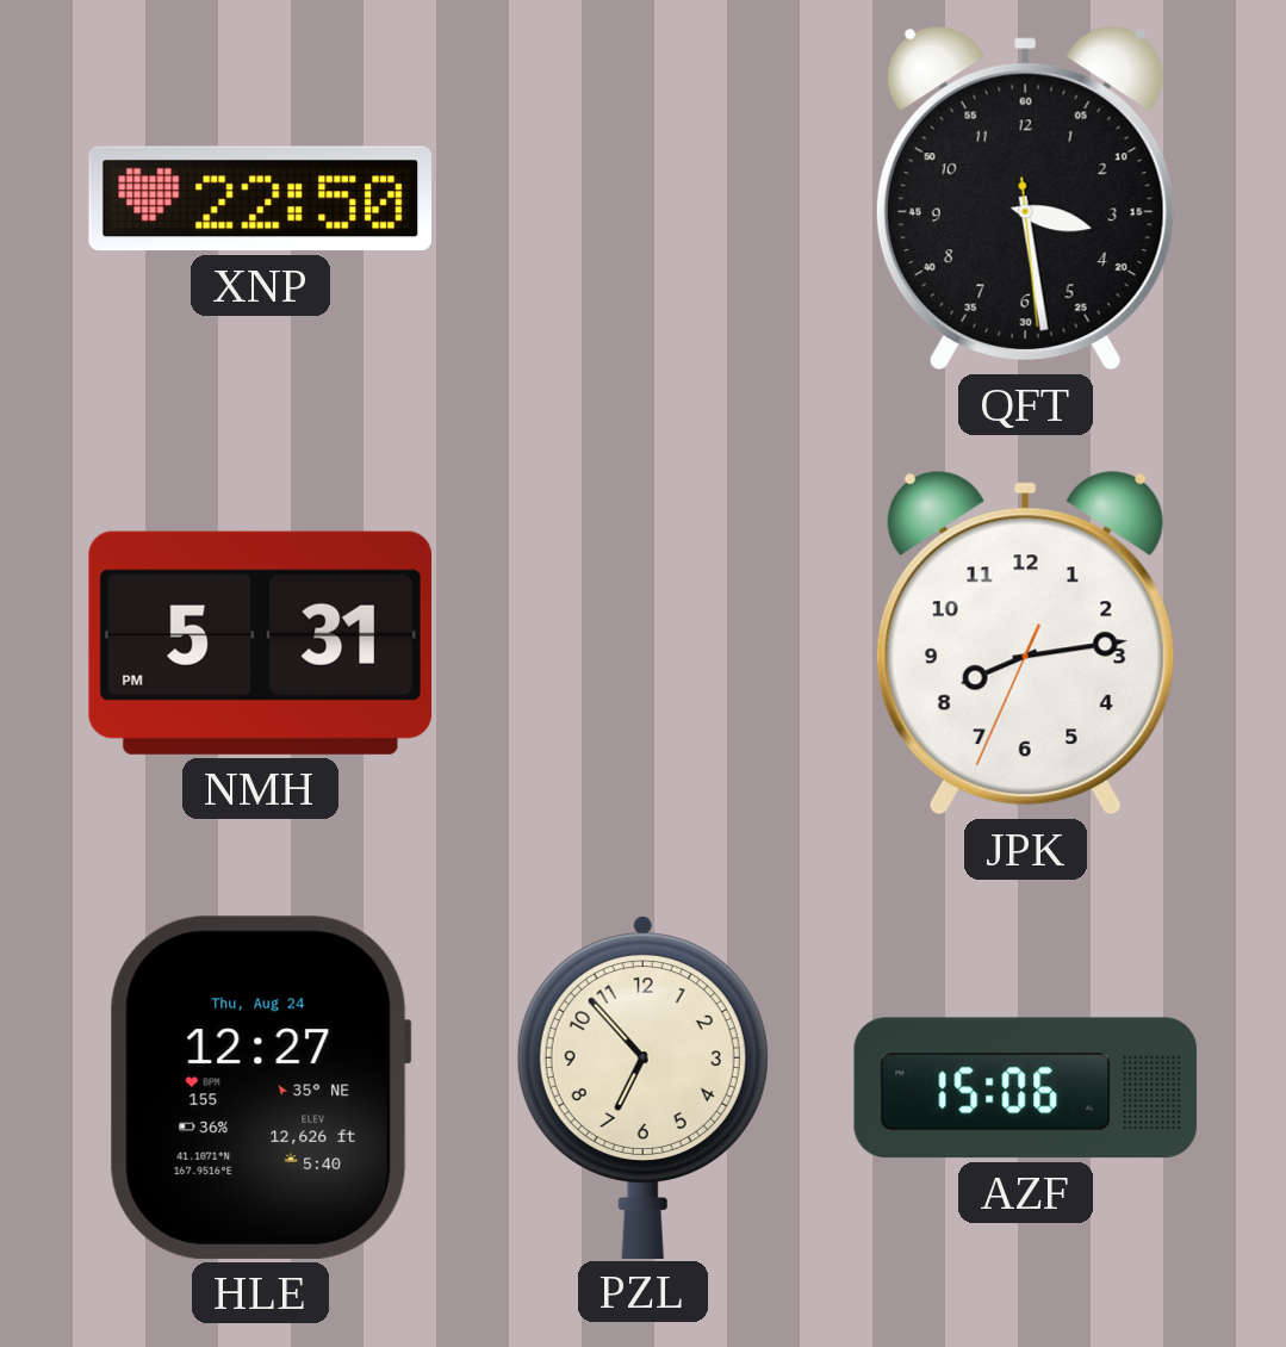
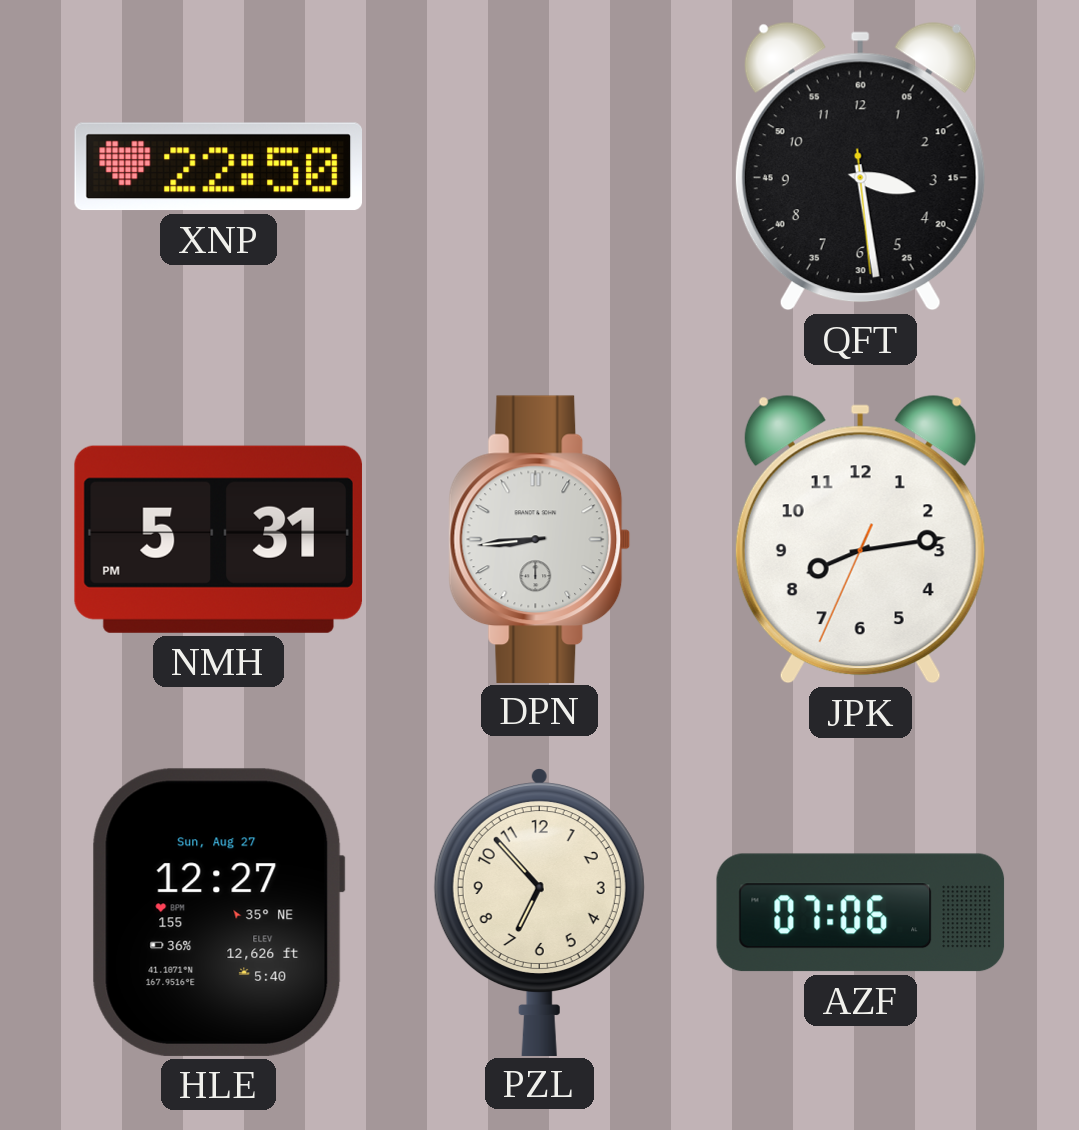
DPN: none -> 8:44 (540, 539)
HLE date: Thu, Aug 24 -> Sun, Aug 27 (218, 912)
AZF: 15:06 -> 07:06 (861, 913)
